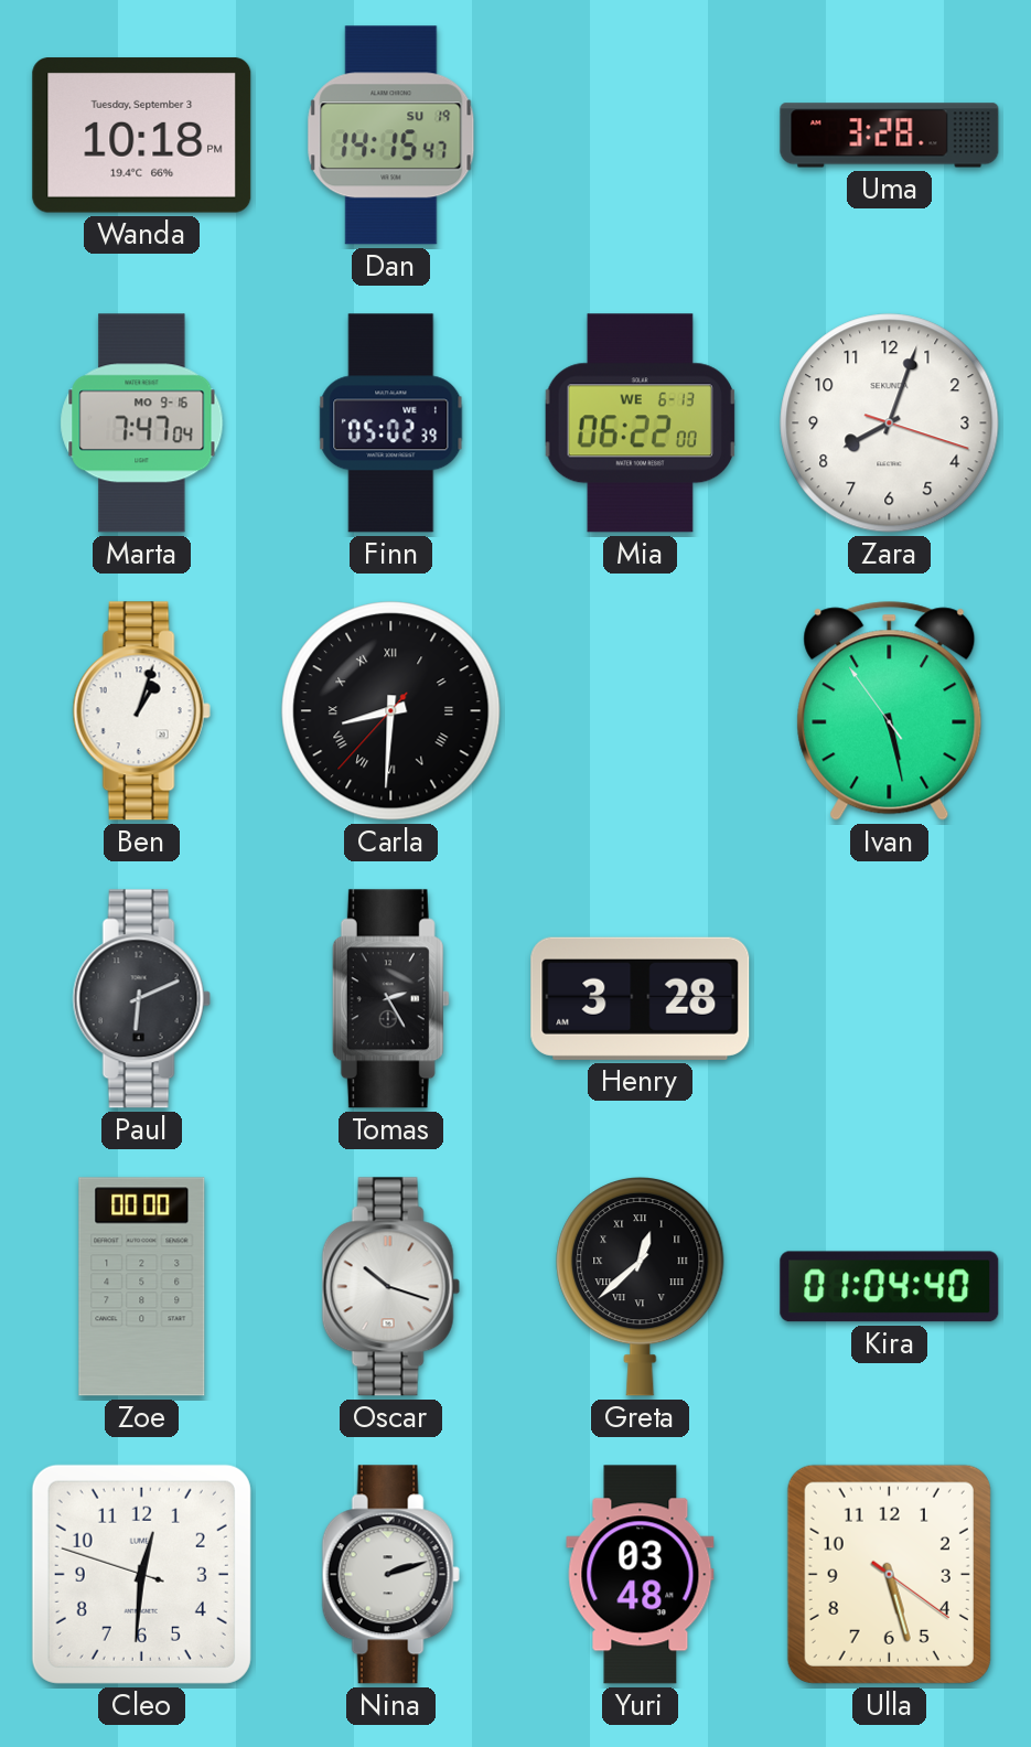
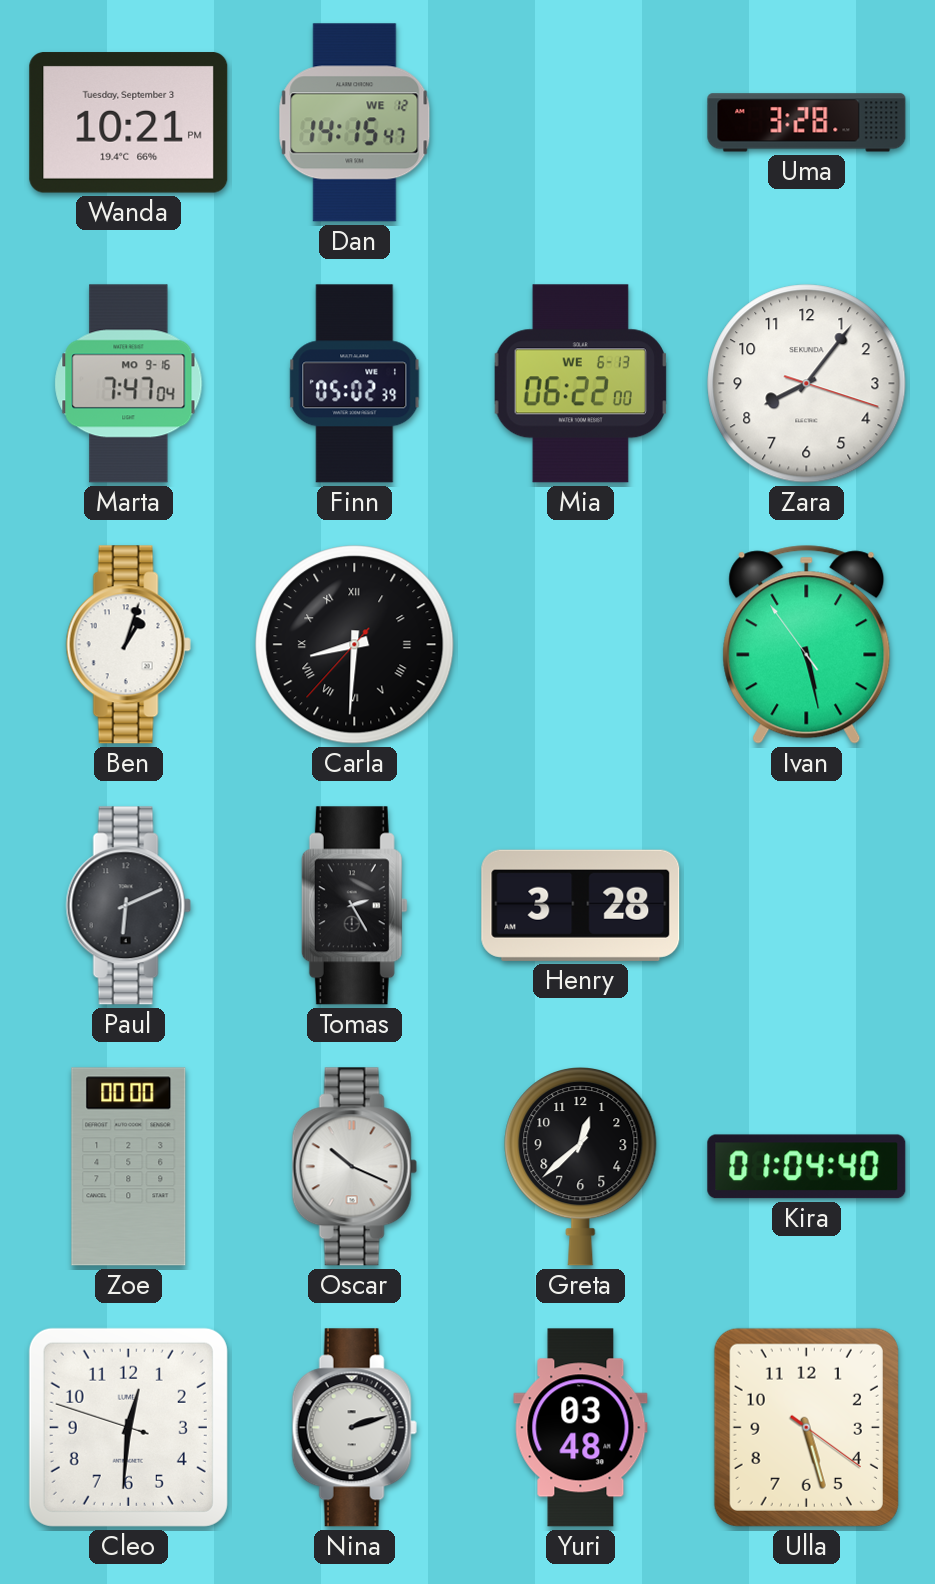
Wanda: 10:18 -> 10:21 (129, 123)
Dan date: SU 19 -> WE 12 (355, 123)
Zara: 8:03 -> 8:06 (807, 384)
Oscar: 10:18 -> 10:19 (354, 1167)
Greta numerals: Roman -> Arabic (581, 1167)
